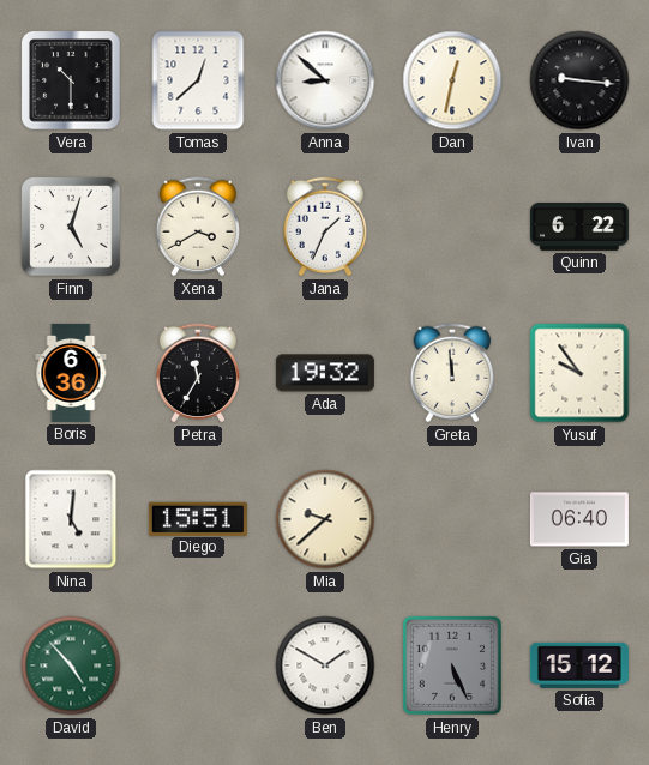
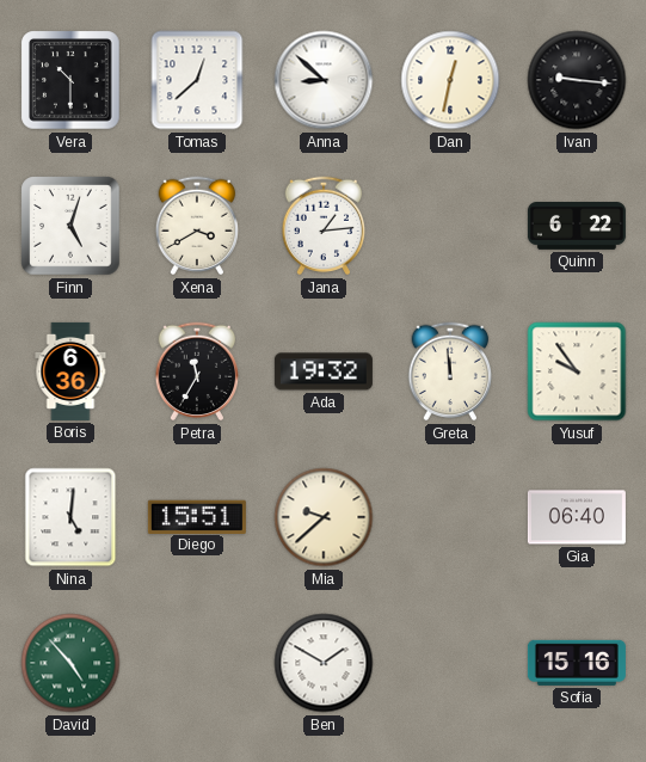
Jana: 1:34 -> 1:14 (324, 226)
Henry: 5:26 -> none (452, 665)
Sofia: 15:12 -> 15:16 (577, 663)
